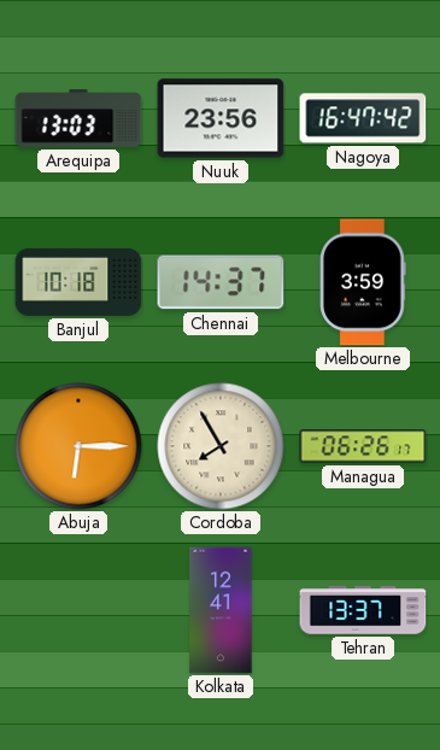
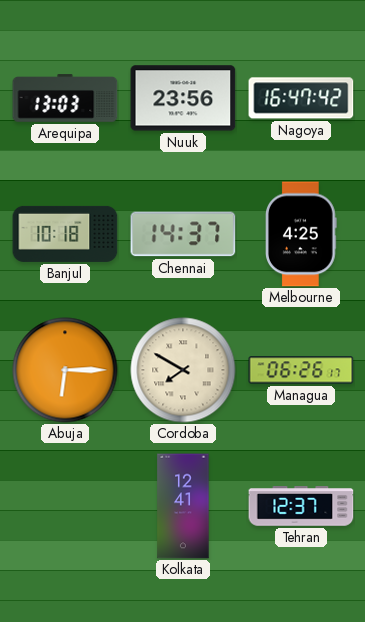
Melbourne: 3:59 -> 4:25 (302, 234)
Cordoba: 7:55 -> 7:50 (183, 370)
Tehran: 13:37 -> 12:37 (301, 506)
